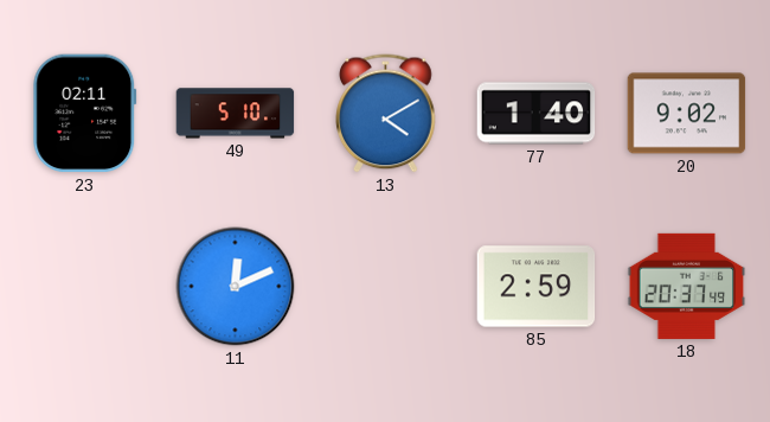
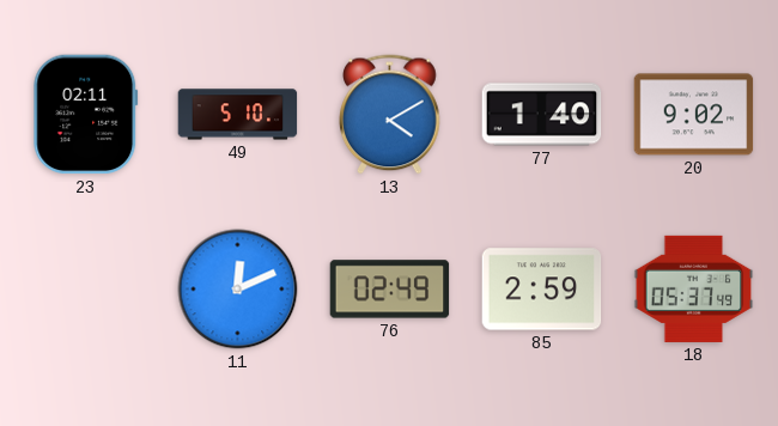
76: none -> 02:49 (390, 290)
18: 20:37 -> 05:37 (694, 288)
